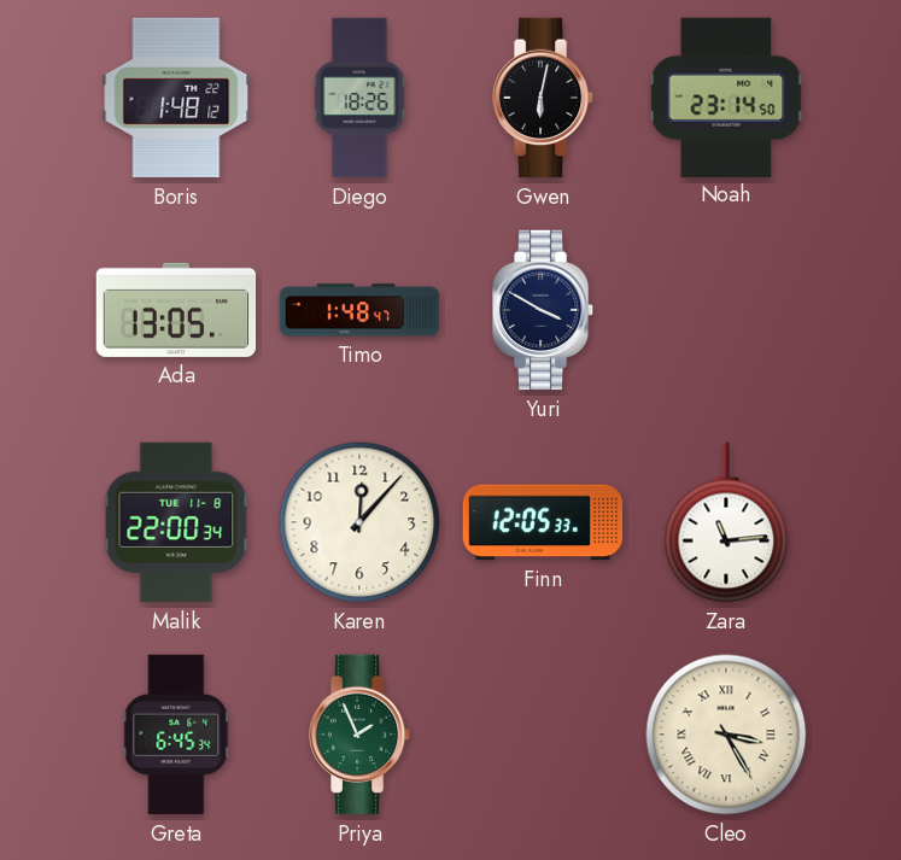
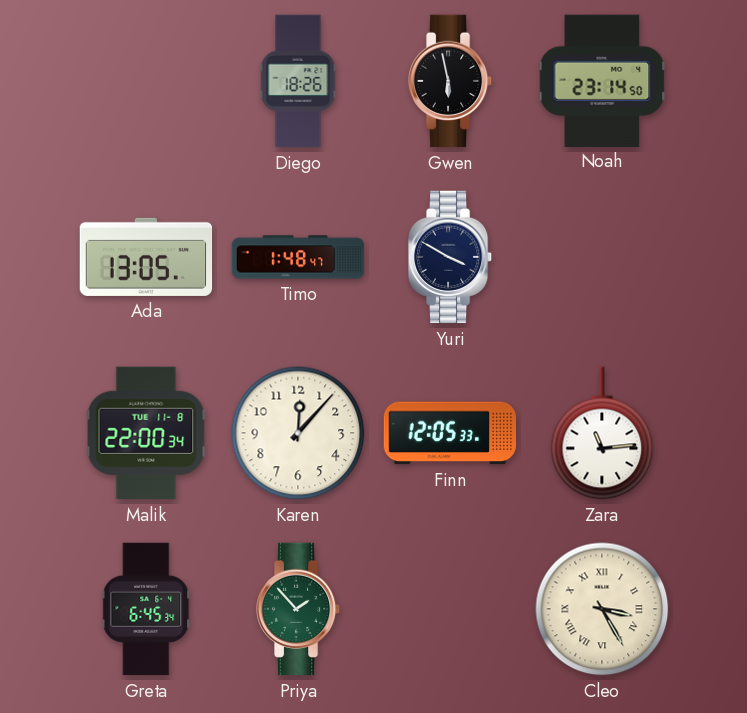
Boris: 1:48 -> none (176, 98)
Gwen: 6:02 -> 5:58 (450, 81)
Priya: 1:56 -> 1:53 (298, 609)
